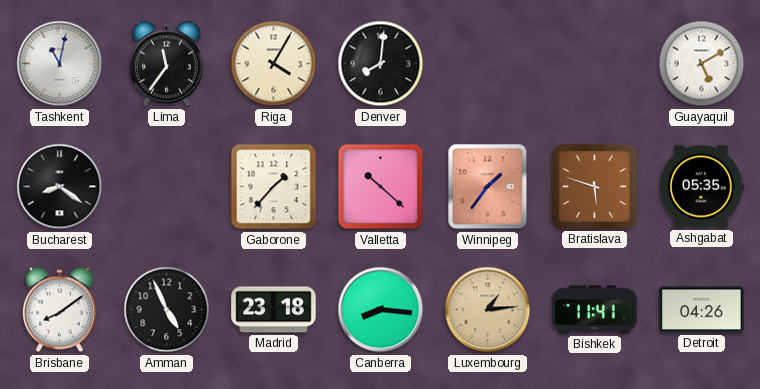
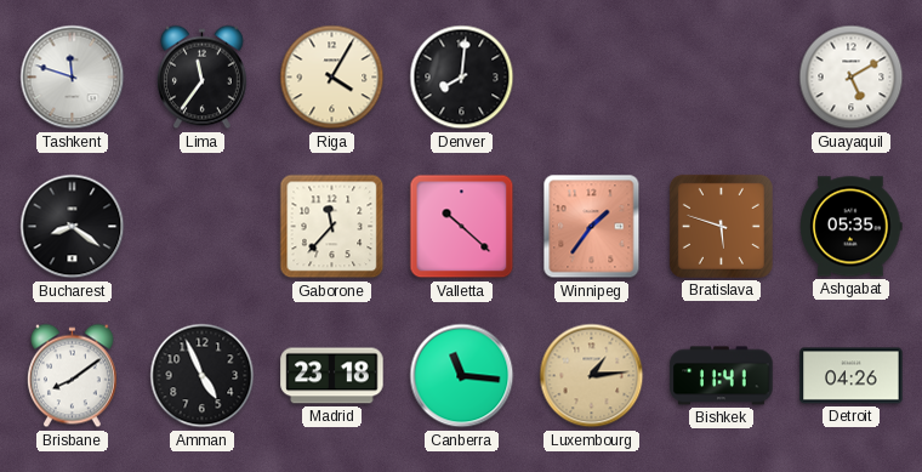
Tashkent: 11:02 -> 11:48 (73, 78)
Gaborone: 1:37 -> 11:37 (332, 227)
Canberra: 8:16 -> 11:16 (462, 376)
